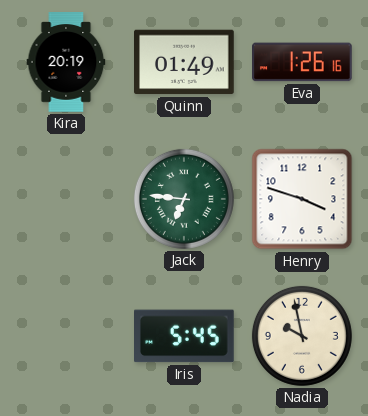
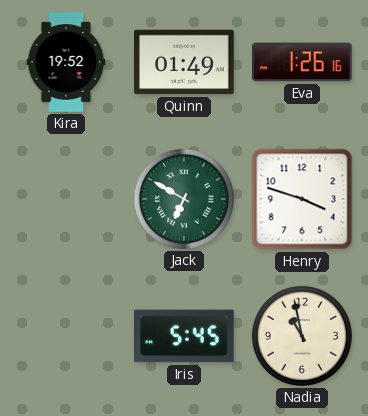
Kira: 20:19 -> 19:52 (66, 62)
Jack: 6:46 -> 6:50 (184, 199)
Nadia: 9:58 -> 10:58 (302, 336)
